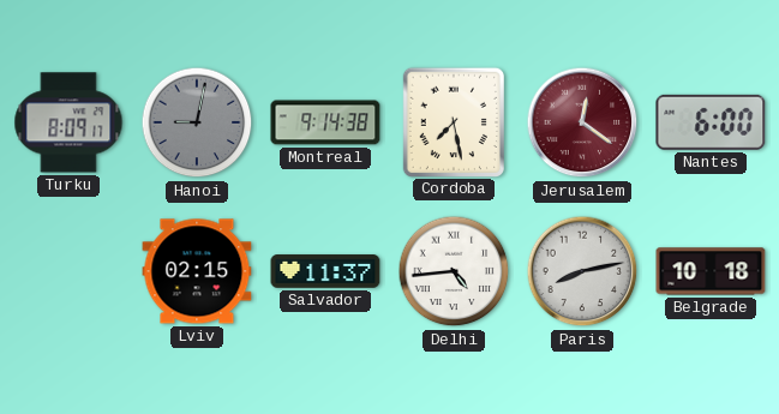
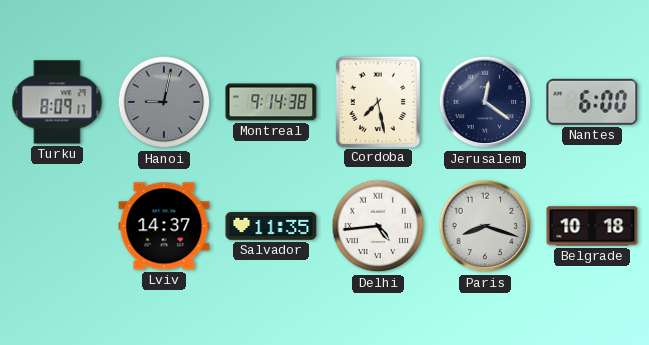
Jerusalem dial: burgundy -> navy (485, 102)
Lviv: 02:15 -> 14:37 (164, 226)
Salvador: 11:37 -> 11:35 (271, 226)
Paris: 8:13 -> 8:18 (485, 226)
